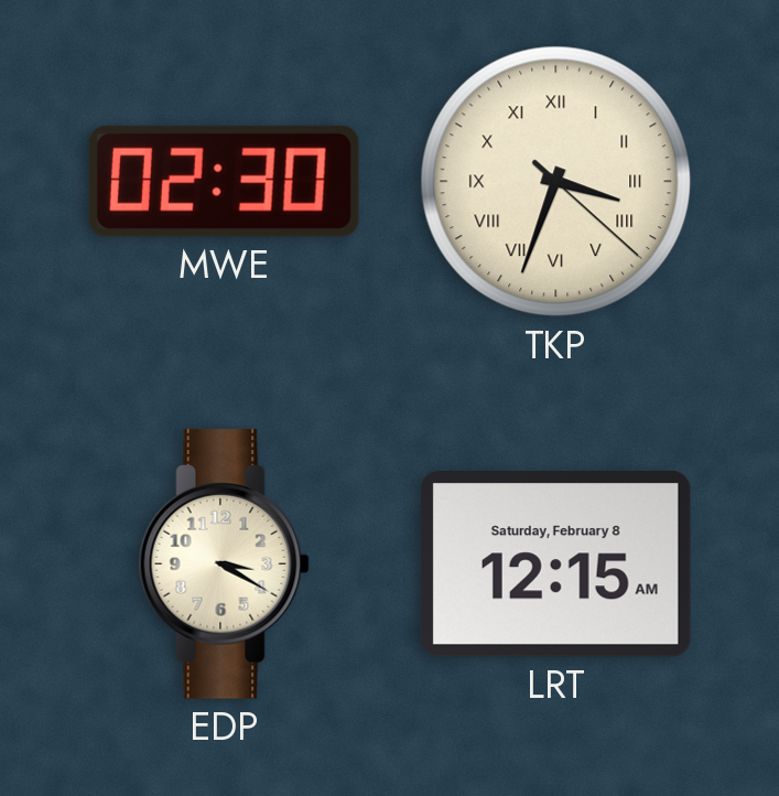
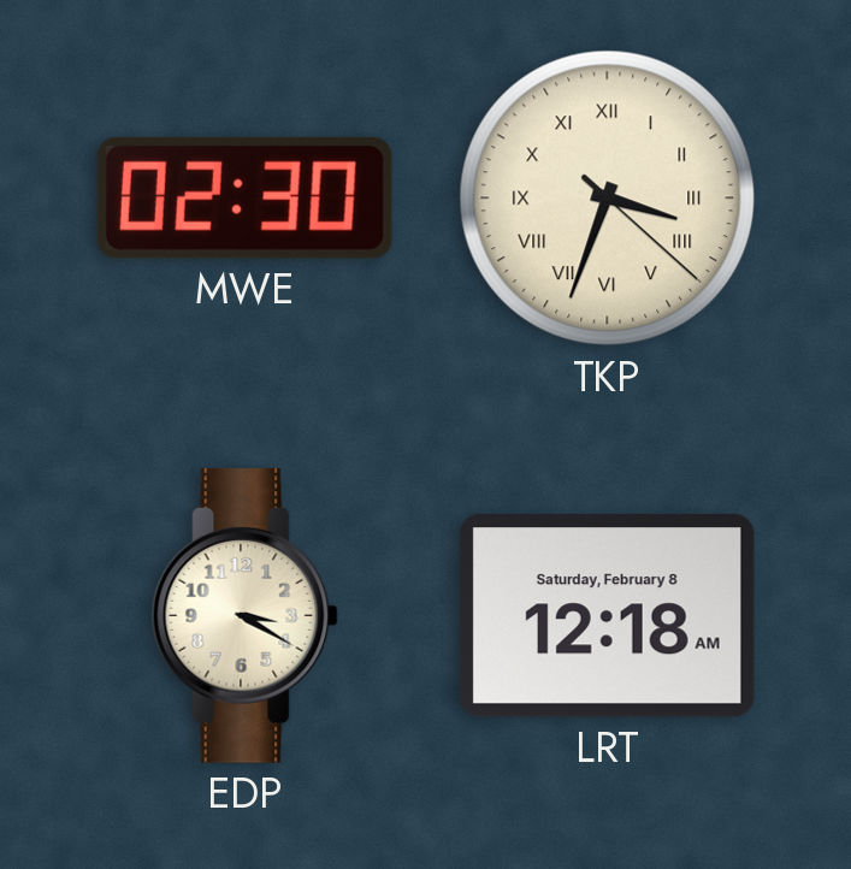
LRT: 12:15 -> 12:18 (607, 616)
